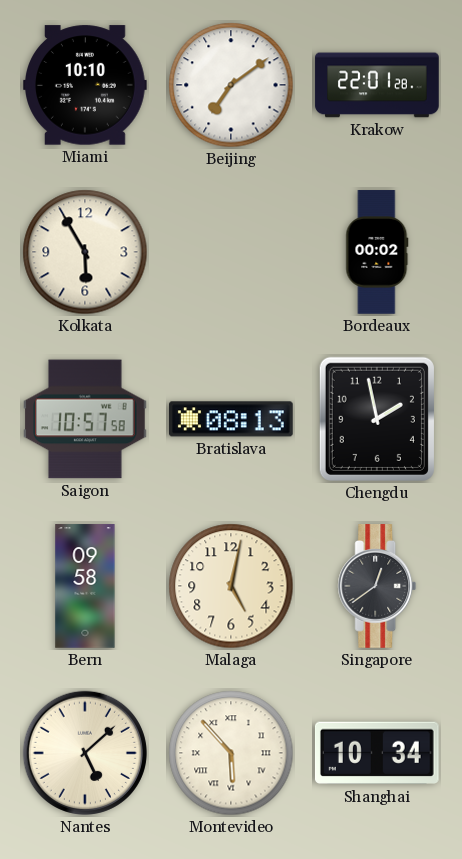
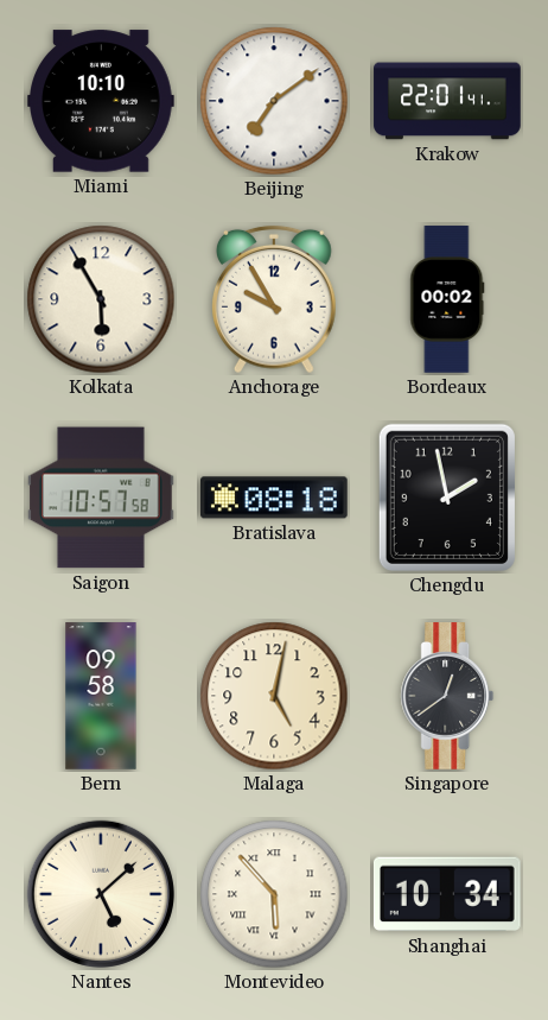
Krakow: 22:01:28 -> 22:01:41 (447, 101)
Anchorage: none -> 9:55 (275, 299)
Bratislava: 08:13 -> 08:18 (275, 498)
